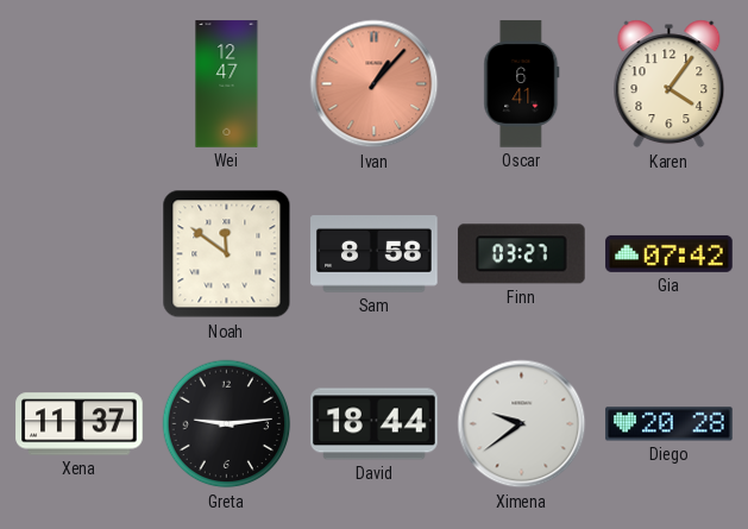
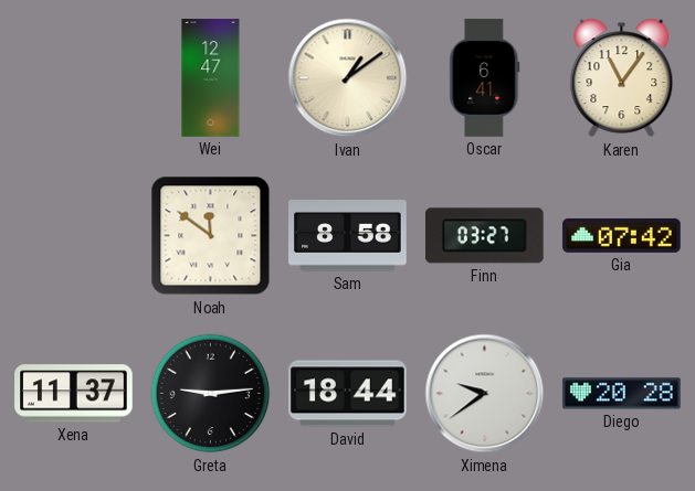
Ivan: 1:07 -> 1:09 (348, 78)
Ivan dial: salmon -> cream (348, 78)
Karen: 4:06 -> 11:06 (622, 78)
